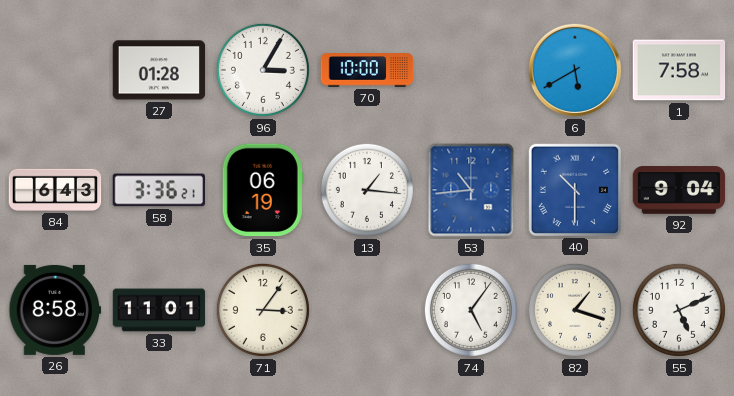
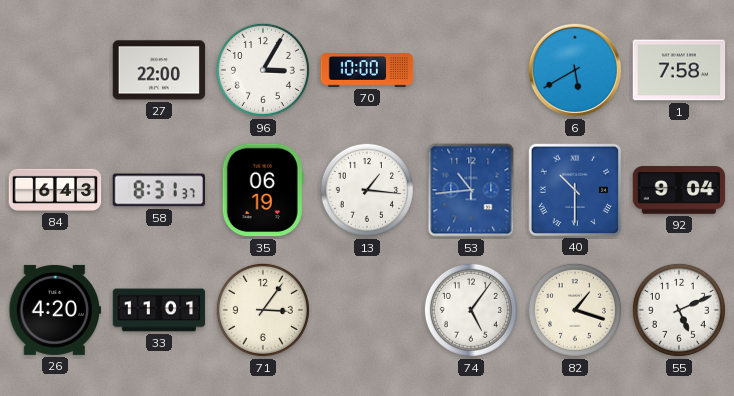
27: 01:28 -> 22:00 (159, 70)
58: 3:36 -> 8:31 (158, 190)
26: 8:58 -> 4:20 (55, 310)
